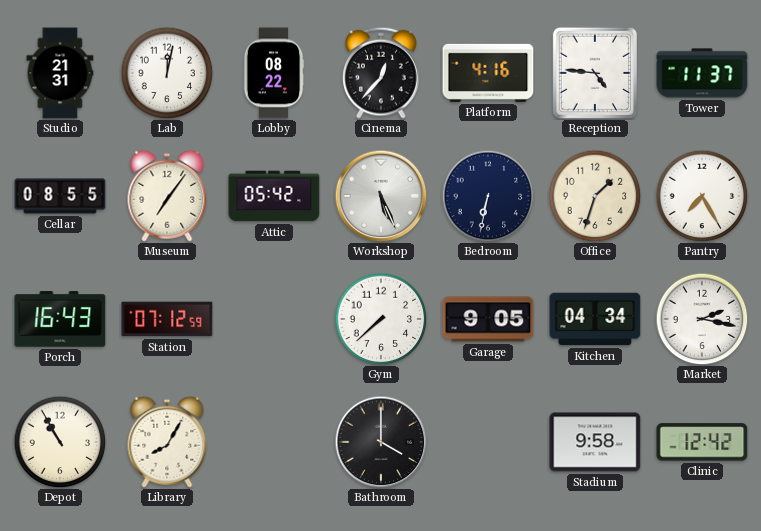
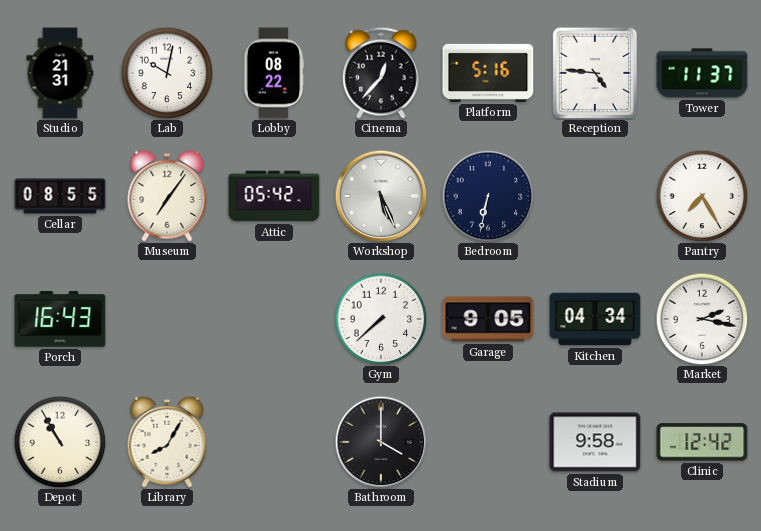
Lab: 12:02 -> 10:02 (167, 73)
Platform: 4:16 -> 5:16 (488, 73)
Office: 1:33 -> none (595, 196)
Station: 07:12 -> none (167, 319)
